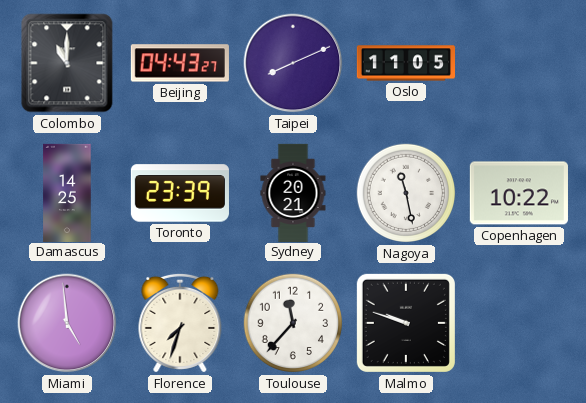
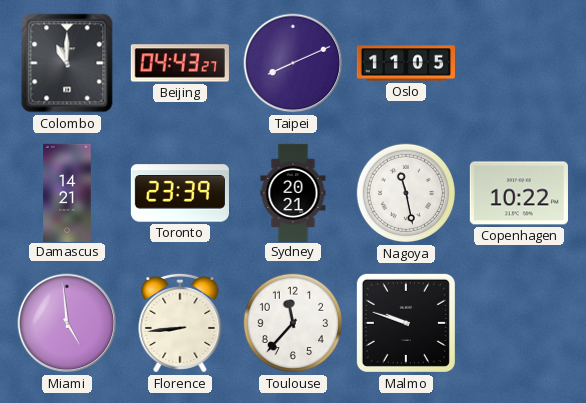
Damascus: 14:25 -> 14:21 (67, 192)
Florence: 7:33 -> 8:44 (180, 323)
